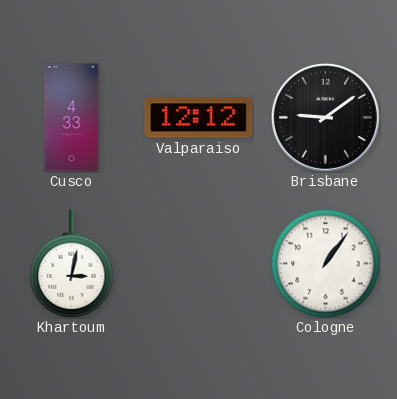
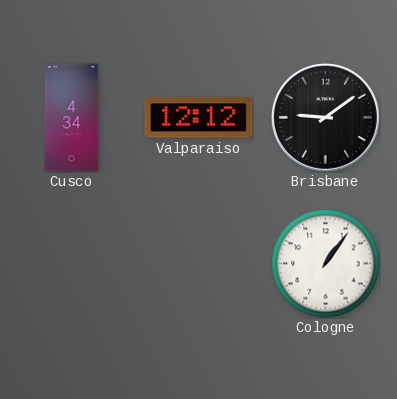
Cusco: 4:33 -> 4:34 (72, 118)
Khartoum: 3:02 -> none (72, 264)
